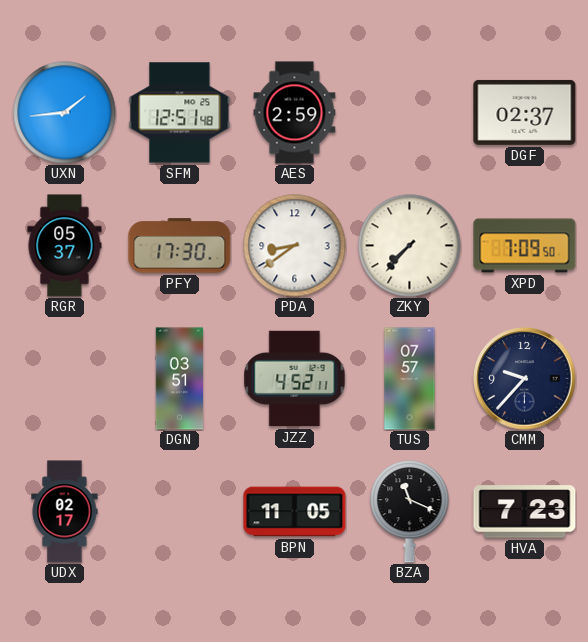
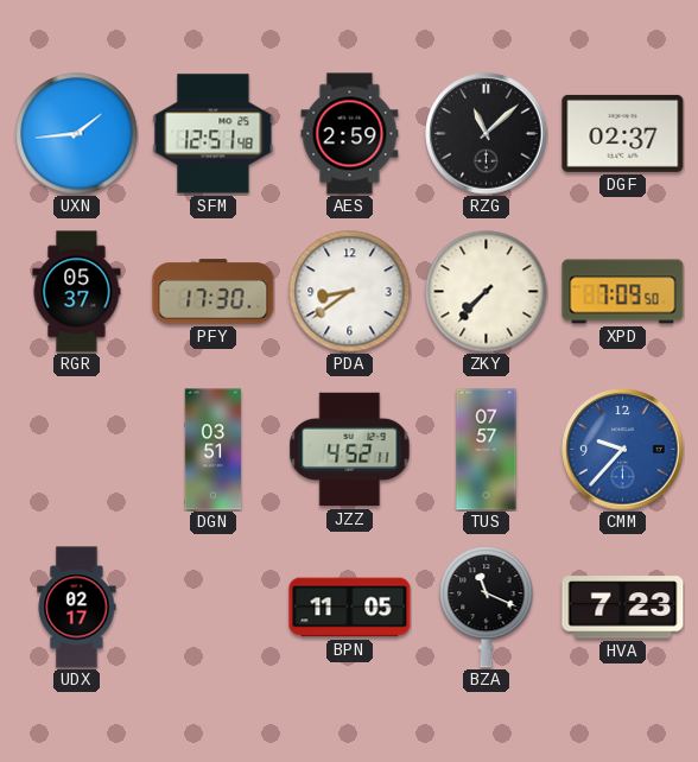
RZG: none -> 11:08 (487, 134)
CMM dial: navy -> blue (623, 450)
